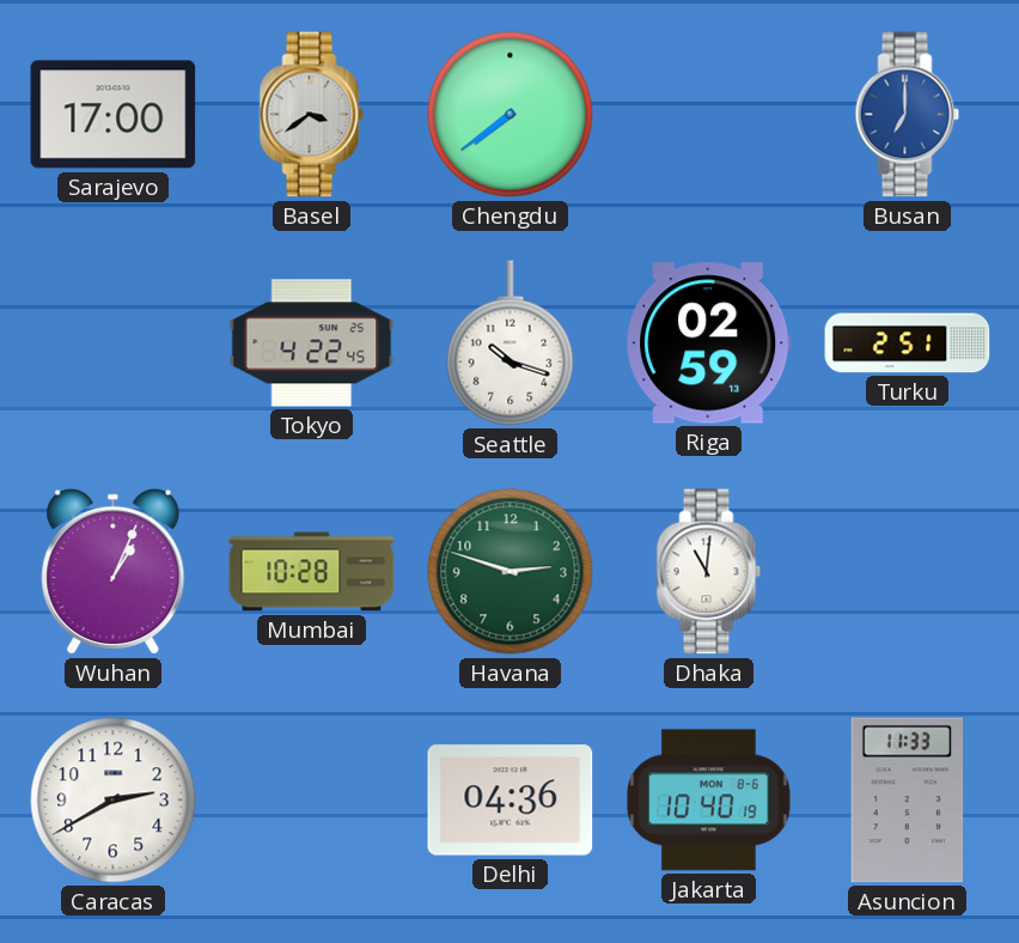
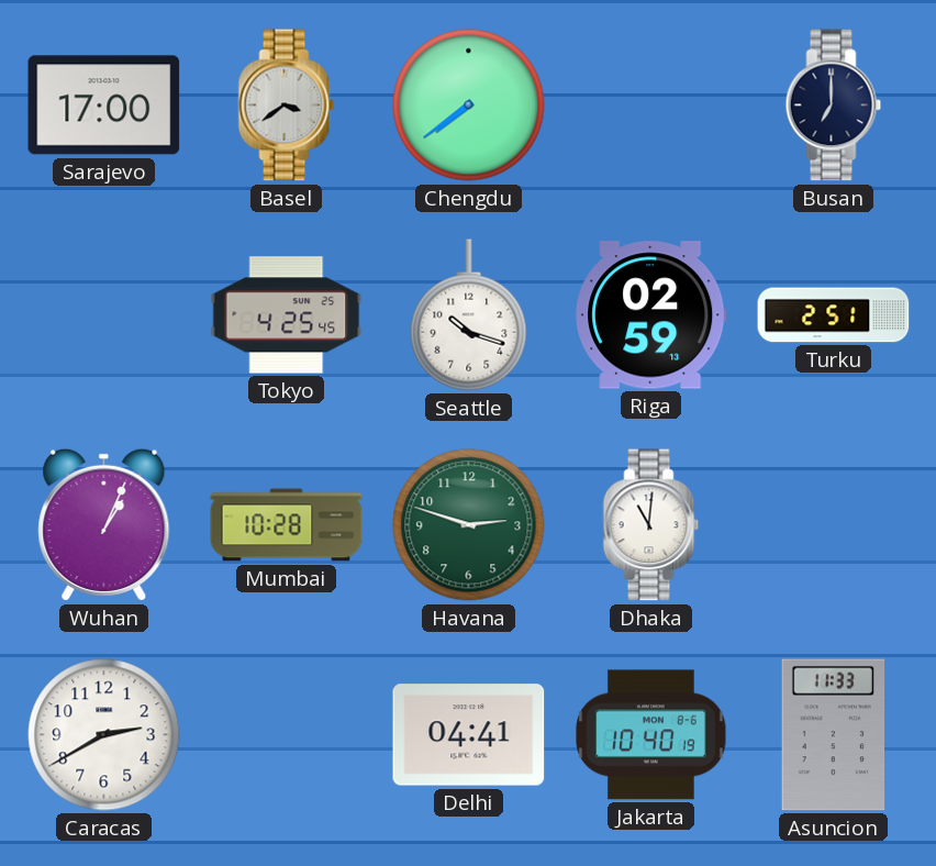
Busan dial: blue -> navy (834, 106)
Tokyo: 4:22 -> 4:25 (287, 315)
Delhi: 04:36 -> 04:41 (469, 735)
